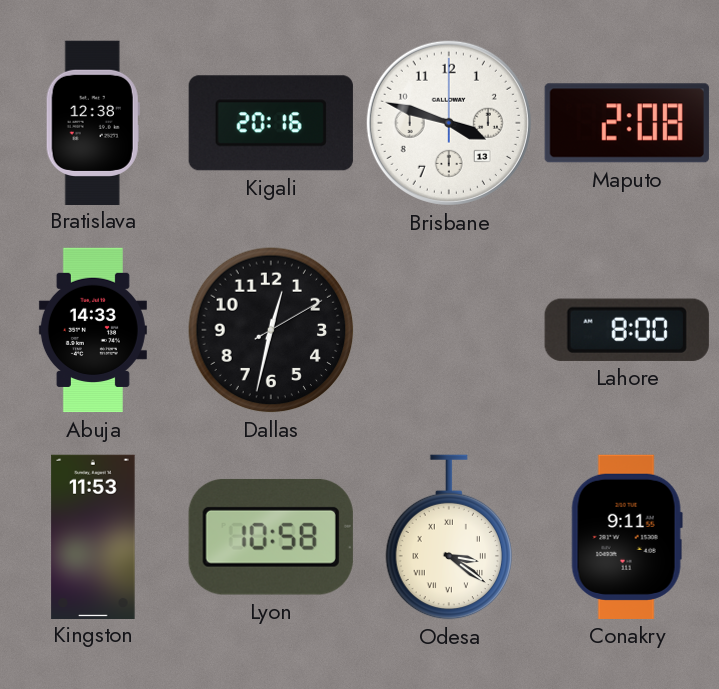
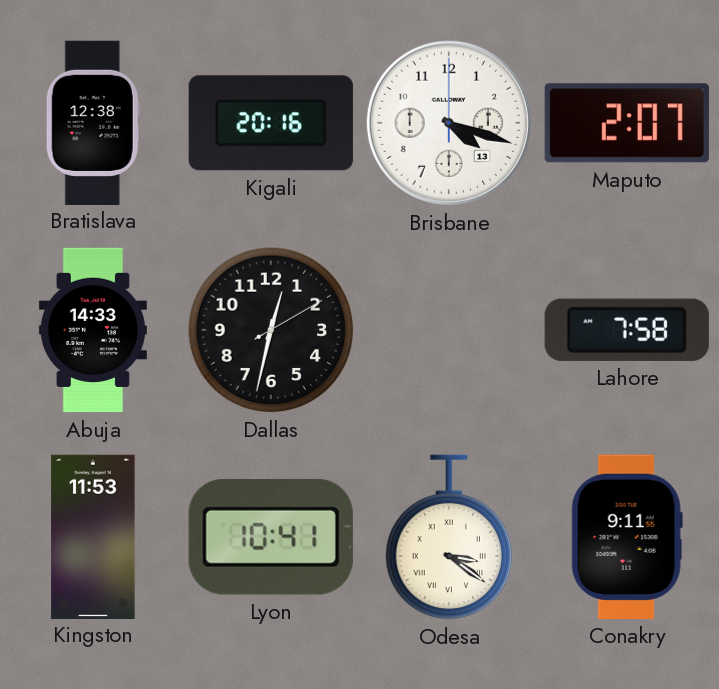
Brisbane: 3:48 -> 4:18 (449, 123)
Maputo: 2:08 -> 2:07 (627, 123)
Lahore: 8:00 -> 7:58 (627, 330)
Lyon: 10:58 -> 10:41 (271, 537)
